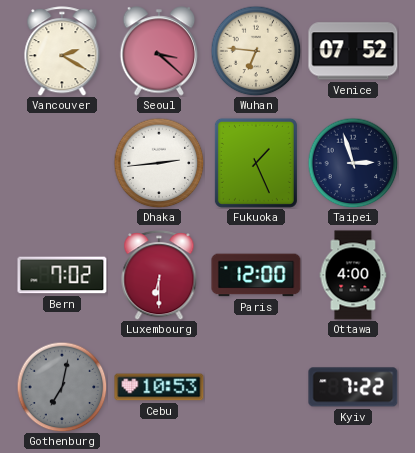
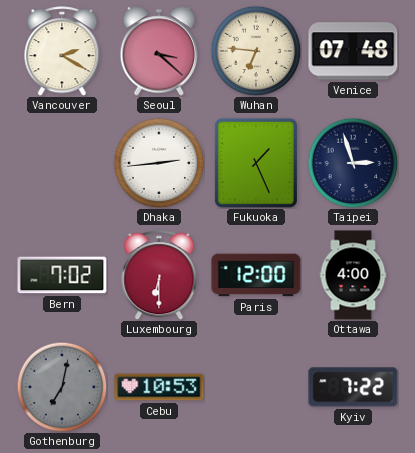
Venice: 07:52 -> 07:48 (353, 51)
